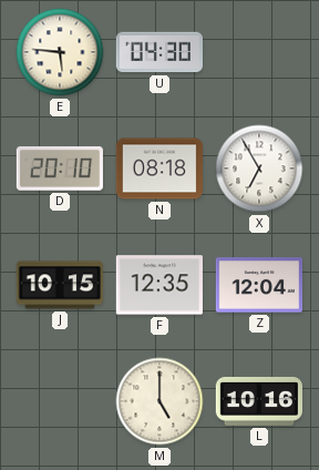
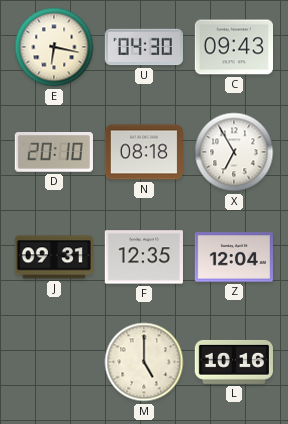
E: 5:46 -> 6:17 (54, 47)
C: none -> 09:43 (233, 47)
J: 10:15 -> 09:31 (54, 257)
